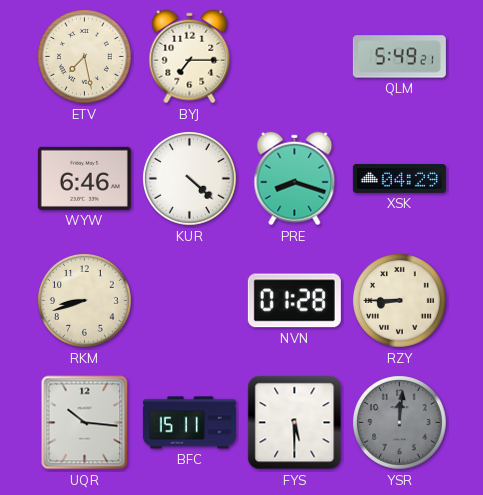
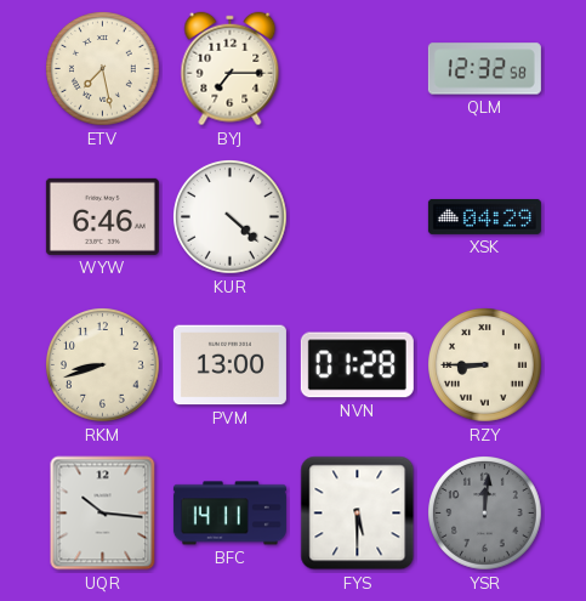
QLM: 5:49 -> 12:32 (484, 69)
PRE: 8:18 -> none (295, 179)
PVM: none -> 13:00 (229, 365)
BFC: 15:11 -> 14:11 (229, 514)
